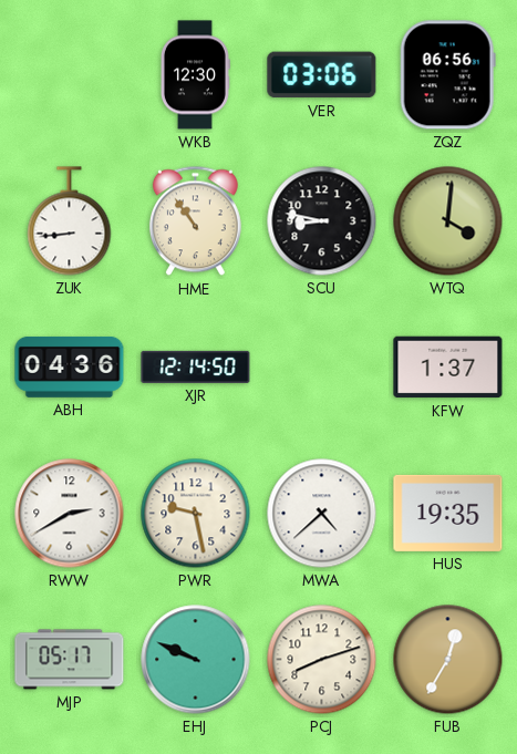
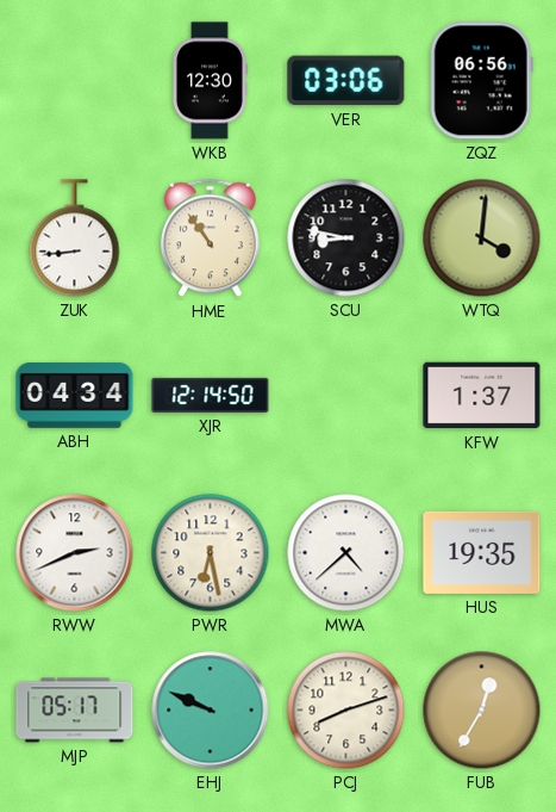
ABH: 04:36 -> 04:34 (75, 395)
RWW: 2:40 -> 2:41 (75, 553)
PWR: 9:28 -> 6:28 (211, 553)
